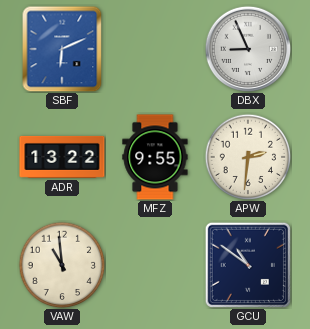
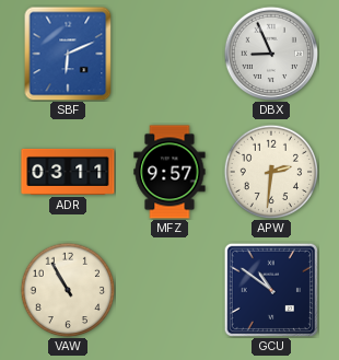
ADR: 13:22 -> 03:11 (68, 172)
MFZ: 9:55 -> 9:57 (169, 172)
VAW: 10:59 -> 10:55 (68, 290)
